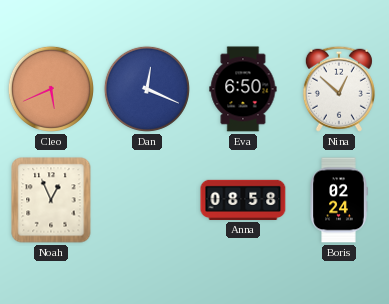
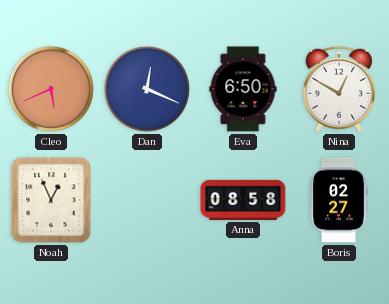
Nina: 12:52 -> 12:50 (339, 89)
Boris: 02:24 -> 02:27 (339, 200)
